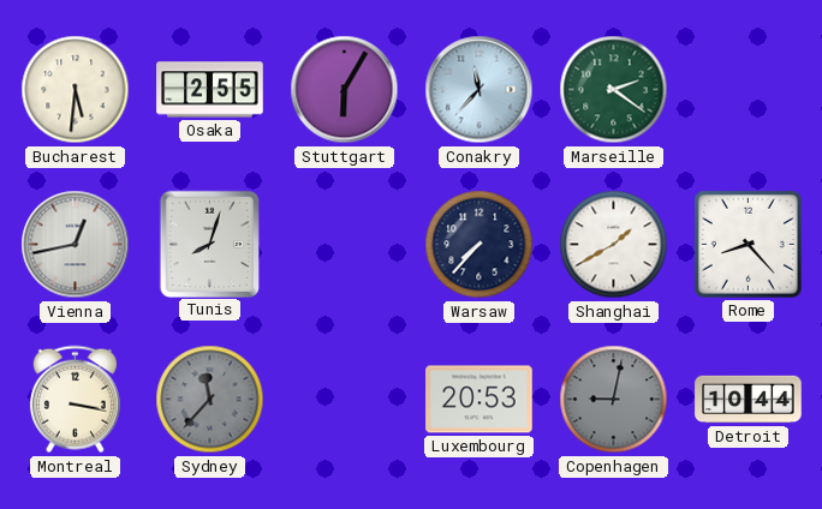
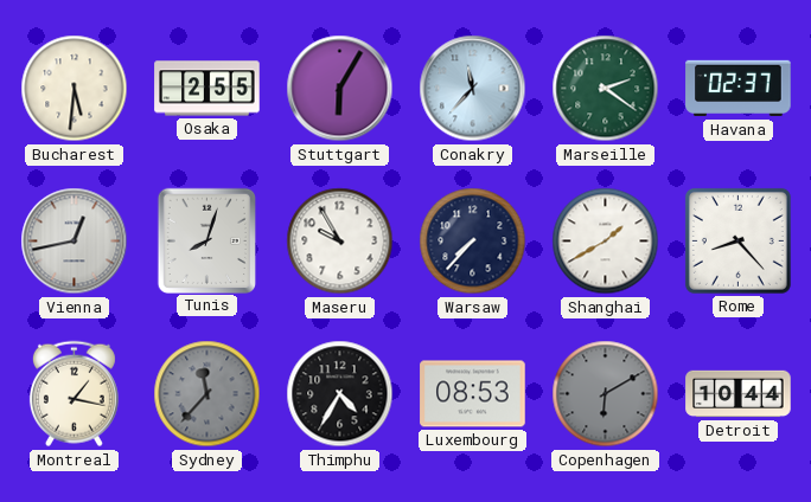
Havana: none -> 02:37 (739, 89)
Maseru: none -> 9:55 (340, 242)
Montreal: 3:17 -> 1:17 (74, 394)
Thimphu: none -> 4:35 (340, 394)
Luxembourg: 20:53 -> 08:53 (473, 394)
Copenhagen: 9:02 -> 6:10 (606, 394)
